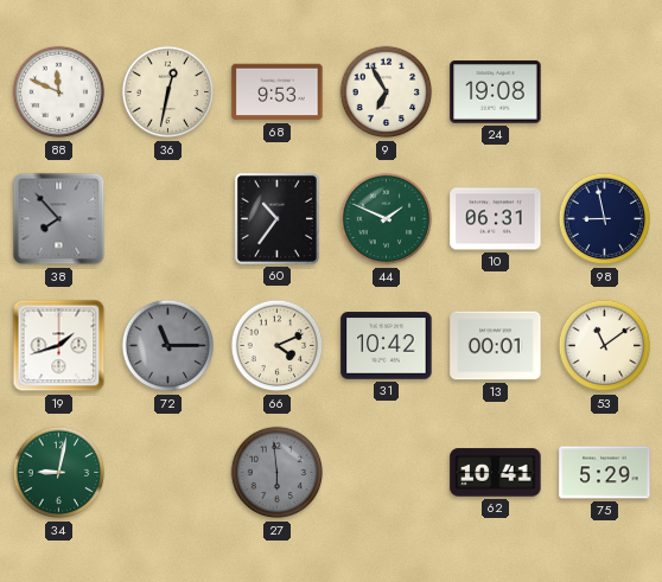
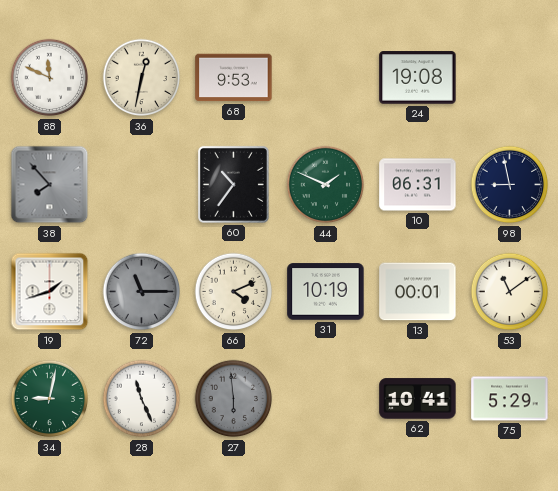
9: 6:55 -> none (387, 92)
31: 10:42 -> 10:19 (326, 292)
28: none -> 11:26 (142, 399)
